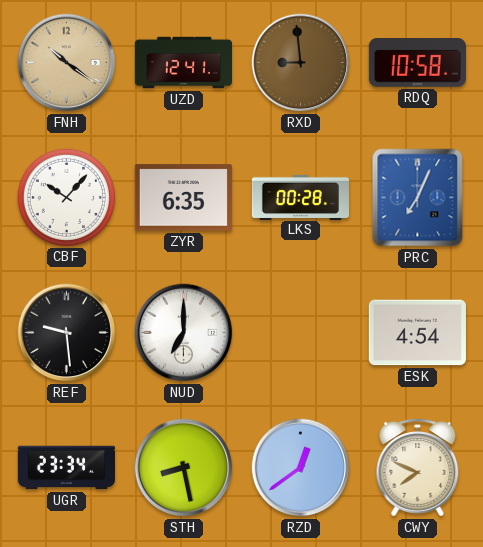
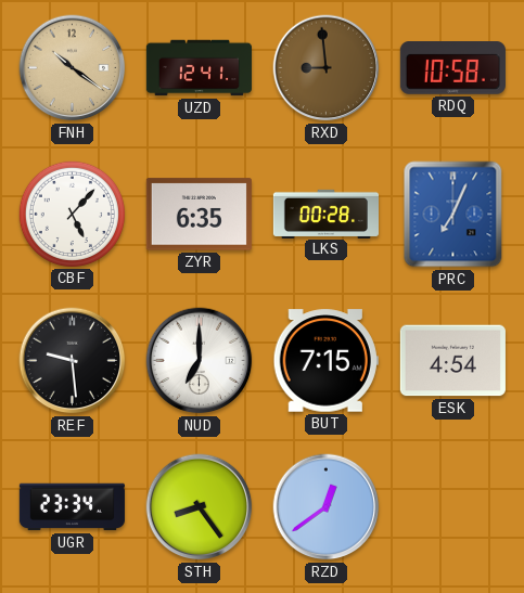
CBF: 10:07 -> 5:07 (72, 214)
BUT: none -> 7:15 (325, 361)
STH: 8:28 -> 8:24 (200, 507)
CWY: 7:49 -> none (418, 468)
